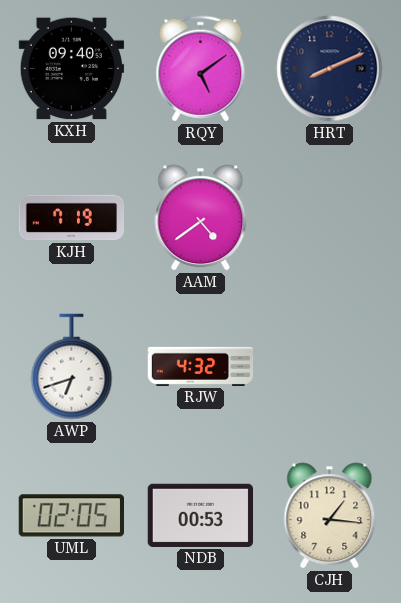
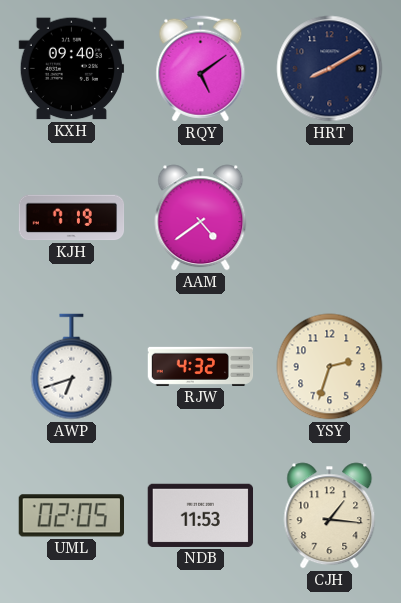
HRT: 8:11 -> 8:10 (330, 69)
YSY: none -> 2:33 (330, 367)
NDB: 00:53 -> 11:53 (200, 515)
